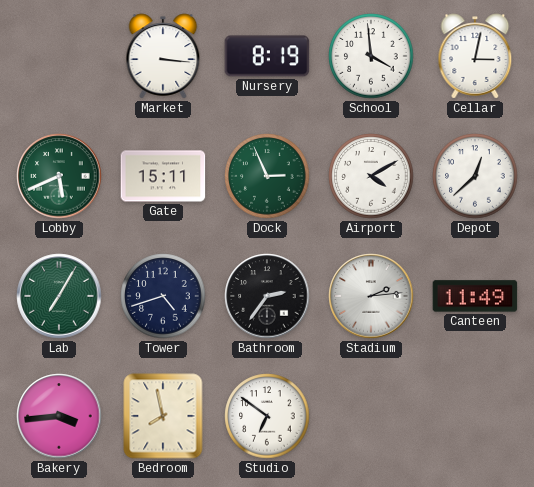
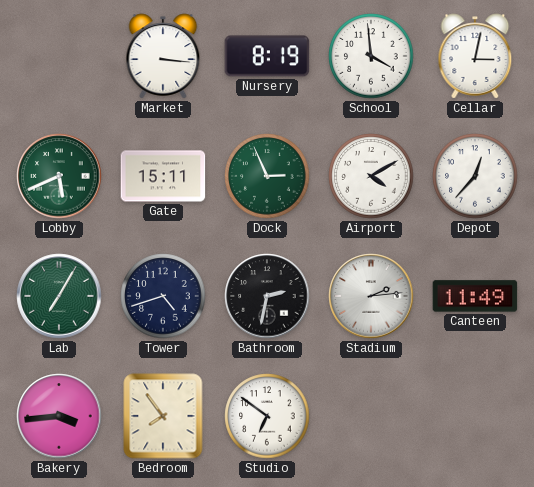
Depot: 12:38 -> 12:37 (475, 176)
Bathroom: 2:36 -> 2:32 (267, 296)
Bedroom: 7:58 -> 7:54 (163, 416)
